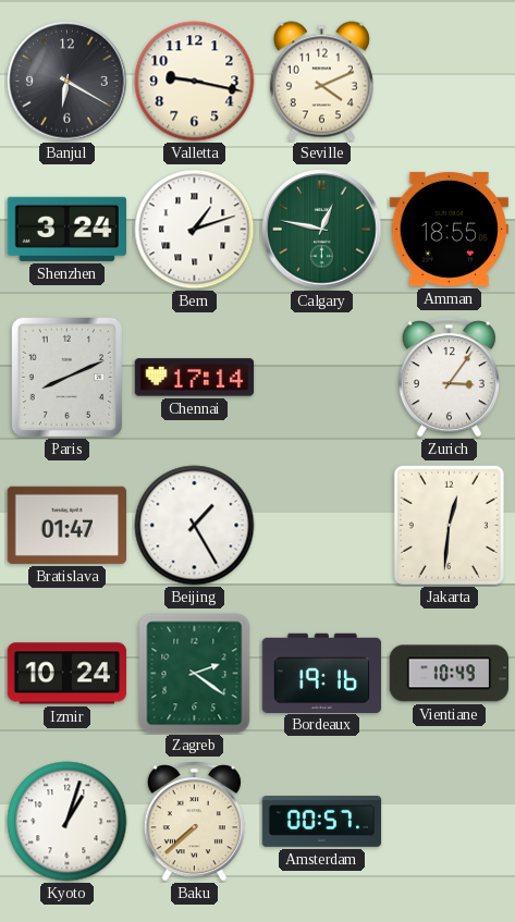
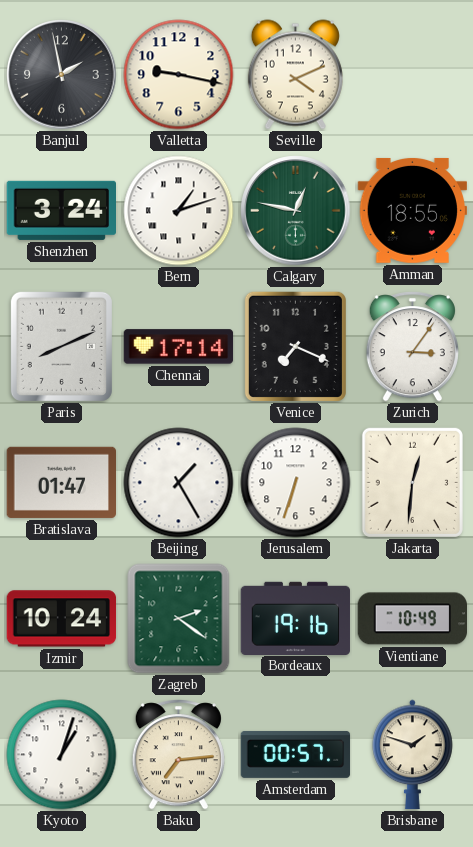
Banjul: 6:20 -> 1:58 (62, 75)
Venice: none -> 7:19 (295, 346)
Jerusalem: none -> 6:33 (296, 483)
Baku: 7:38 -> 7:14 (178, 755)
Brisbane: none -> 1:48 (413, 755)
